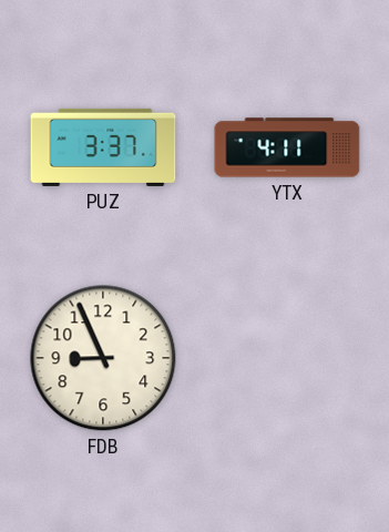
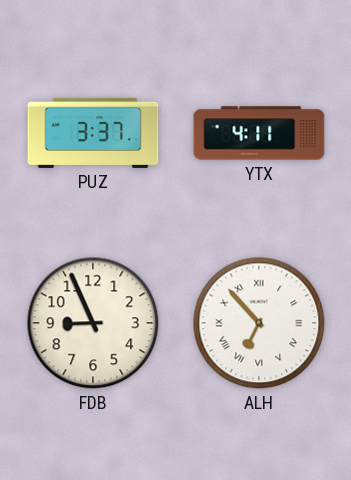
ALH: none -> 6:53 (259, 323)
